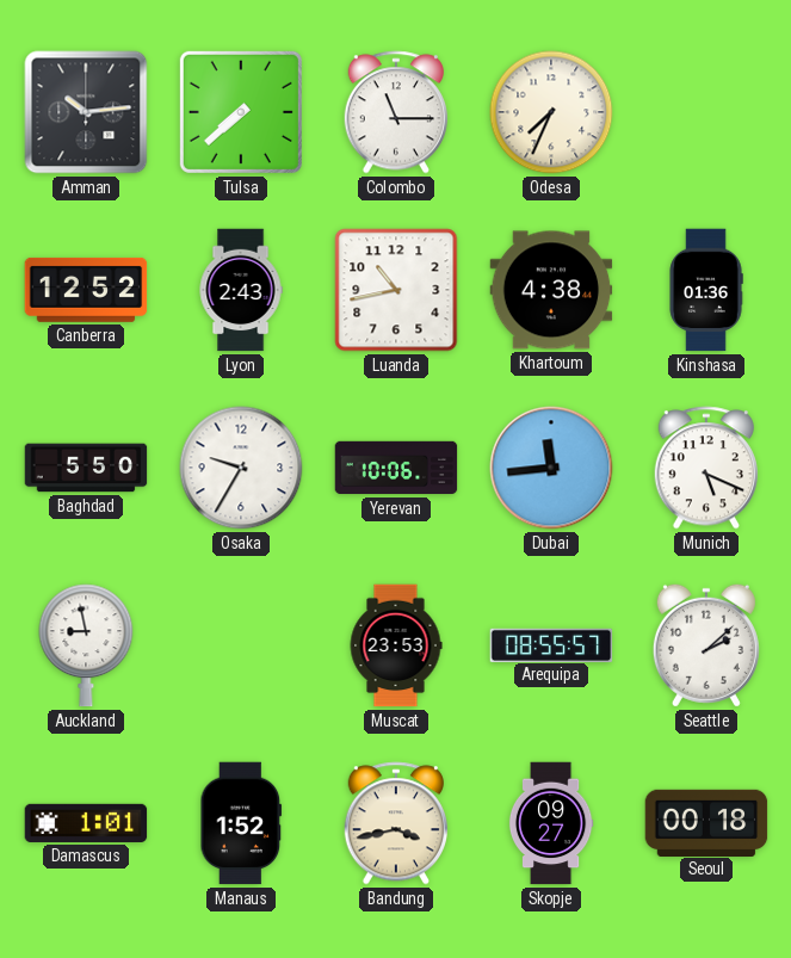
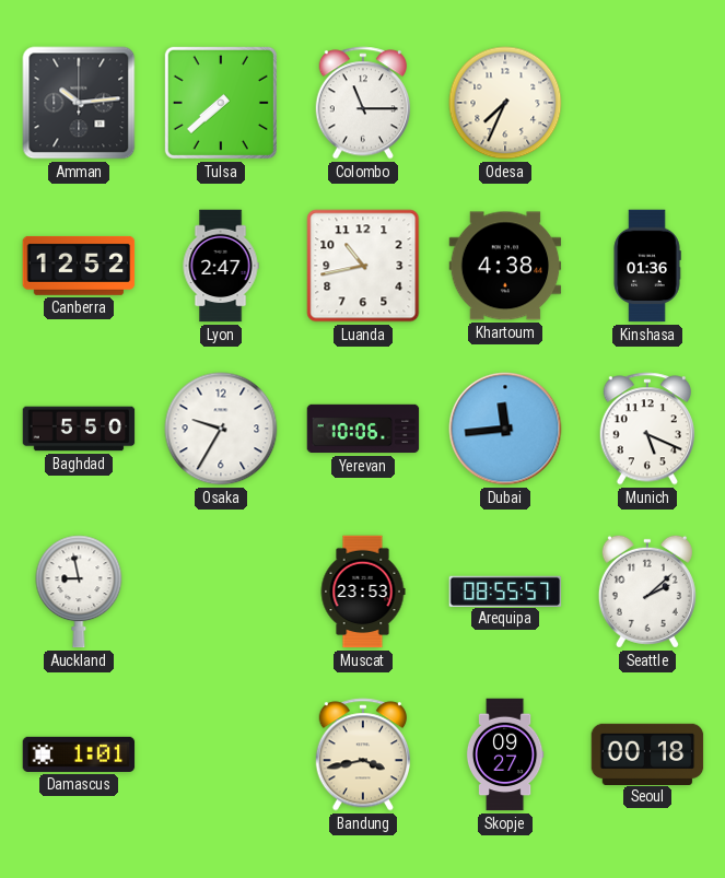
Lyon: 2:43 -> 2:47 (221, 266)
Manaus: 1:52 -> none (241, 823)
